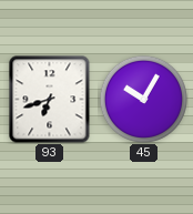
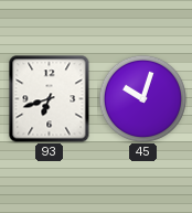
45: 10:05 -> 10:03 (142, 98)
